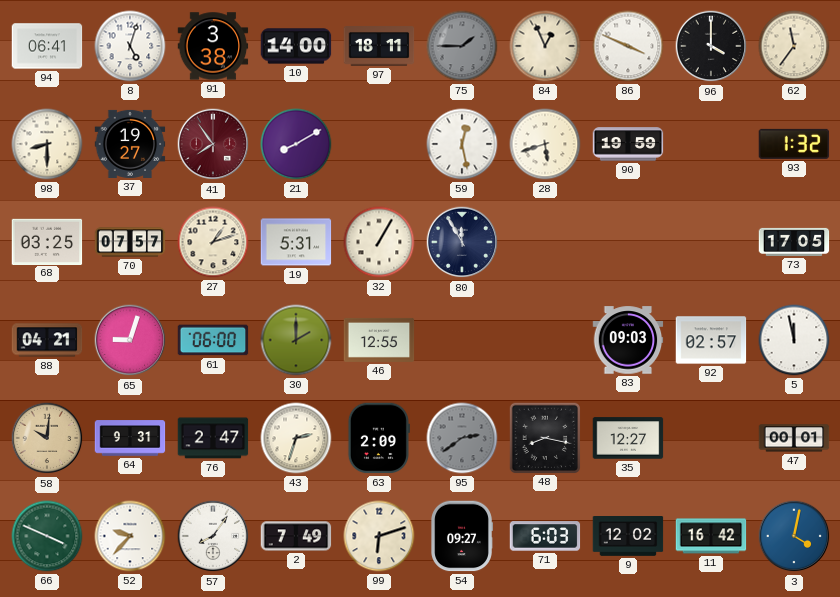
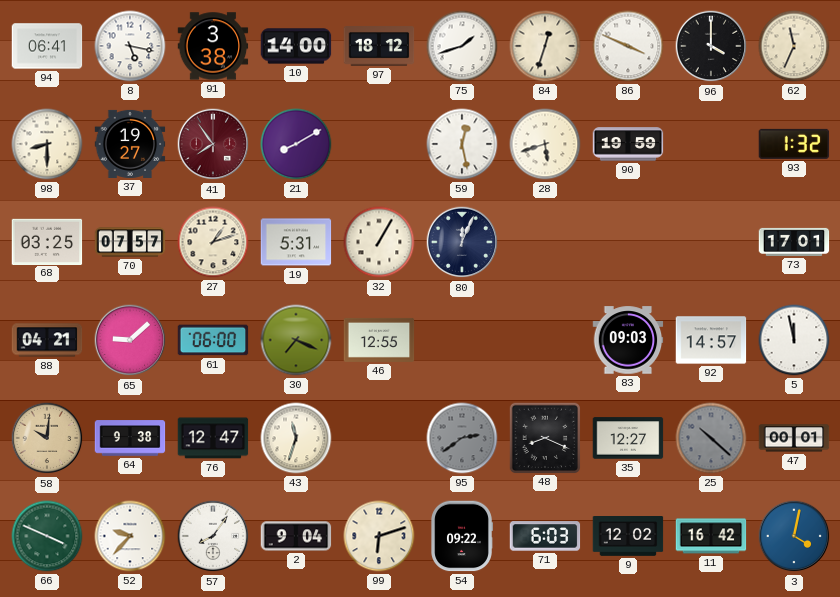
8: 5:03 -> 5:17 (130, 46)
97: 18:11 -> 18:12 (379, 46)
75: 1:45 -> 1:42 (462, 46)
75 dial: grey -> white (462, 46)
84: 12:56 -> 12:33 (545, 46)
62: 11:36 -> 11:34 (794, 46)
80: 11:55 -> 12:04 (462, 242)
73: 17:05 -> 17:01 (794, 242)
65: 9:03 -> 9:08 (130, 340)
30: 2:00 -> 7:19 (296, 340)
92: 02:57 -> 14:57 (711, 340)
64: 9:31 -> 9:38 (130, 438)
76: 2:47 -> 12:47 (213, 438)
43: 2:33 -> 11:33 (296, 438)
63: 2:09 -> none (378, 438)
48: 8:17 -> 8:19 (544, 437)
25: none -> 10:22 (711, 438)
2: 7:49 -> 9:04 (296, 536)
54: 09:27 -> 09:22 (462, 536)
